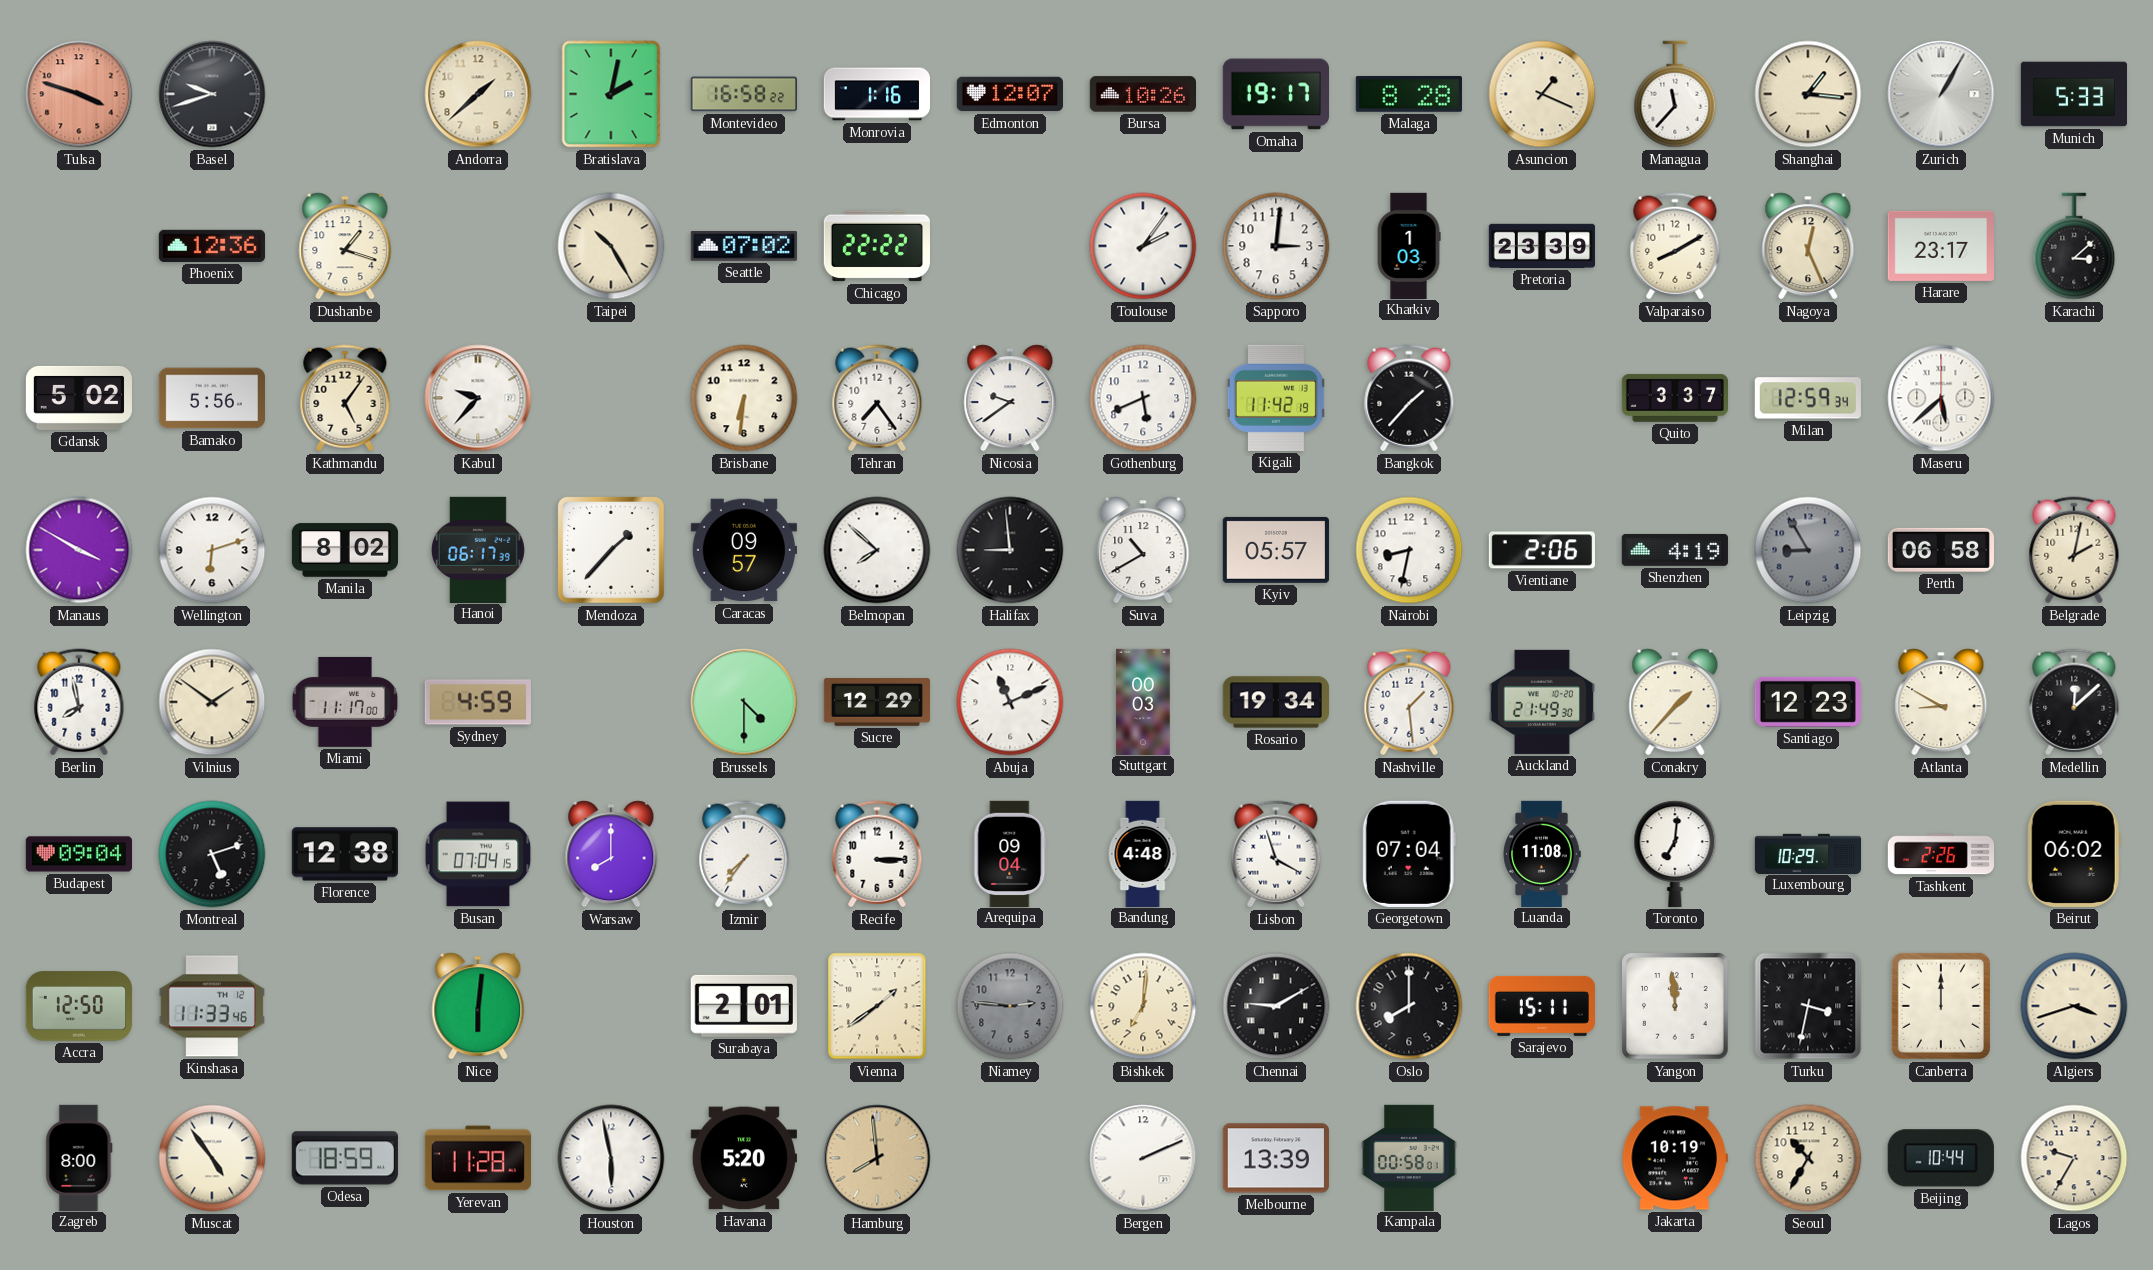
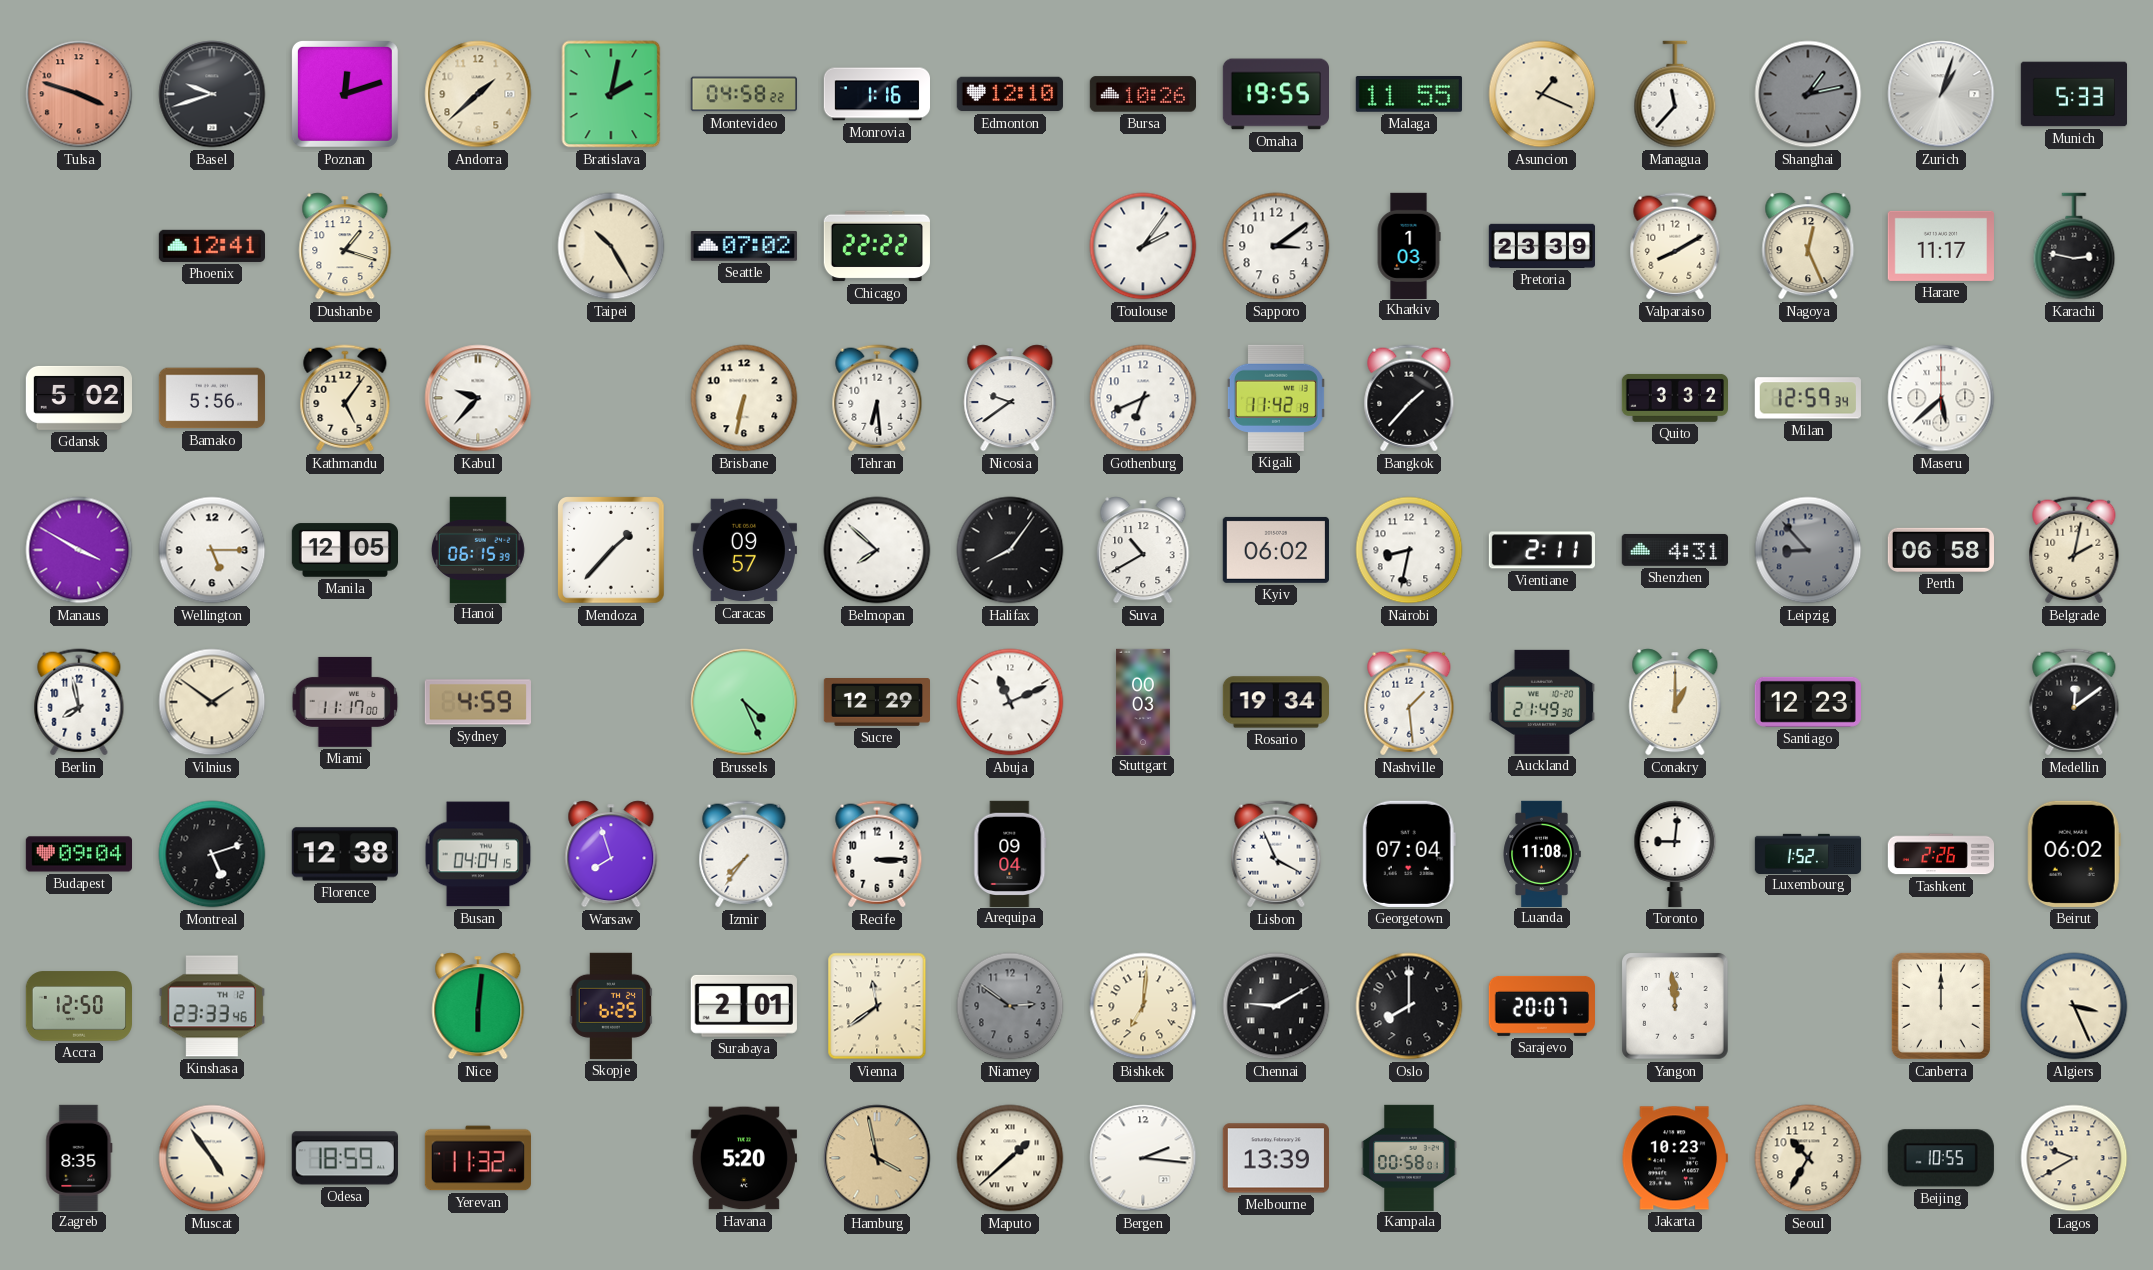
Poznan: none -> 12:12 (345, 94)
Montevideo: 16:58 -> 04:58 (744, 94)
Edmonton: 12:07 -> 12:10 (1010, 94)
Omaha: 19:17 -> 19:55 (1275, 94)
Malaga: 8:28 -> 11:55 (1409, 95)
Shanghai: 1:16 -> 1:13 (1808, 94)
Shanghai dial: cream -> grey (1808, 94)
Zurich: 1:05 -> 1:03 (1941, 94)
Phoenix: 12:36 -> 12:41 (211, 246)
Sapporo: 3:01 -> 3:09 (1276, 246)
Harare: 23:17 -> 11:17 (1941, 246)
Karachi: 3:08 -> 2:47 (2074, 246)
Brisbane: 6:31 -> 6:32 (744, 398)
Tehran: 7:24 -> 6:29 (877, 398)
Gothenburg: 5:41 -> 6:41 (1143, 398)
Quito: 3:37 -> 3:32 (1674, 398)
Wellington: 6:12 -> 5:15 (212, 550)
Manila: 8:02 -> 12:05 (344, 550)
Hanoi: 06:17 -> 06:15 (478, 549)
Halifax: 8:59 -> 8:06 (1010, 550)
Kyiv: 05:57 -> 06:02 (1276, 550)
Vientiane: 2:06 -> 2:11 (1541, 550)
Shenzhen: 4:19 -> 4:31 (1675, 550)
Leipzig: 8:55 -> 8:53 (1808, 550)
Brussels: 4:30 -> 4:26 (744, 702)
Conakry: 1:37 -> 1:00 (1675, 702)
Atlanta: 8:50 -> none (1941, 702)
Medellin: 12:08 -> 12:09 (2074, 702)
Busan: 07:04 -> 04:04 (478, 854)
Warsaw: 8:00 -> 7:57 (611, 854)
Bandung: 4:48 -> none (1143, 853)
Lisbon: 3:57 -> 3:56 (1276, 854)
Toronto: 7:01 -> 9:01 (1675, 854)
Luxembourg: 10:29 -> 1:52 (1808, 853)
Kinshasa: 11:33 -> 23:33 (212, 1006)
Skopje: none -> 6:25 (611, 1006)
Vienna: 1:39 -> 11:39 (877, 1006)
Niamey: 2:46 -> 2:51 (1010, 1006)
Sarajevo: 15:11 -> 20:07 (1542, 1006)
Turku: 3:32 -> none (1808, 1006)
Algiers: 3:42 -> 3:26 (2074, 1006)
Zagreb: 8:00 -> 8:35 (79, 1157)
Yerevan: 11:28 -> 11:32 (477, 1158)
Houston: 5:58 -> none (611, 1158)
Hamburg: 7:59 -> 3:58 (877, 1158)
Maputo: none -> 1:38 (1010, 1158)
Bergen: 2:11 -> 2:16 (1143, 1158)
Jakarta: 10:19 -> 10:23 (1675, 1158)
Beijing: 10:44 -> 10:55 (1941, 1158)
Lagos: 9:35 -> 9:40 (2074, 1158)
